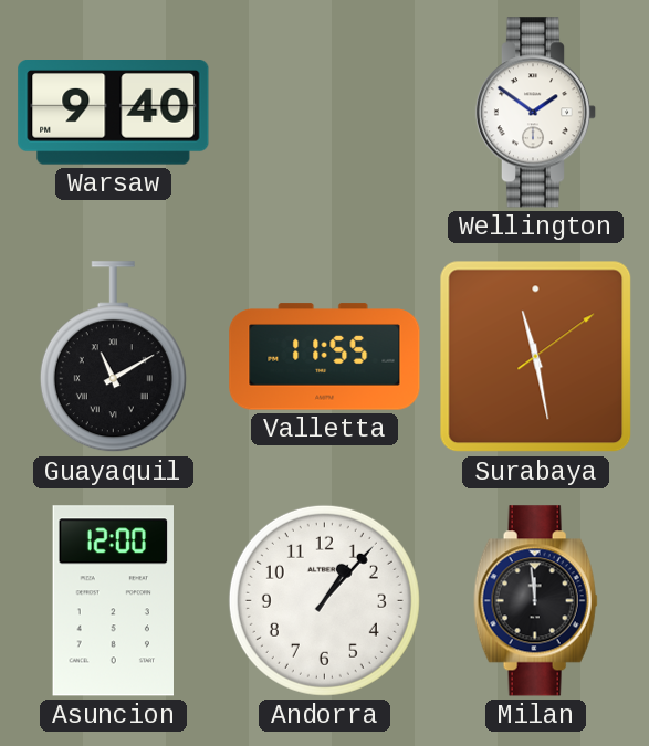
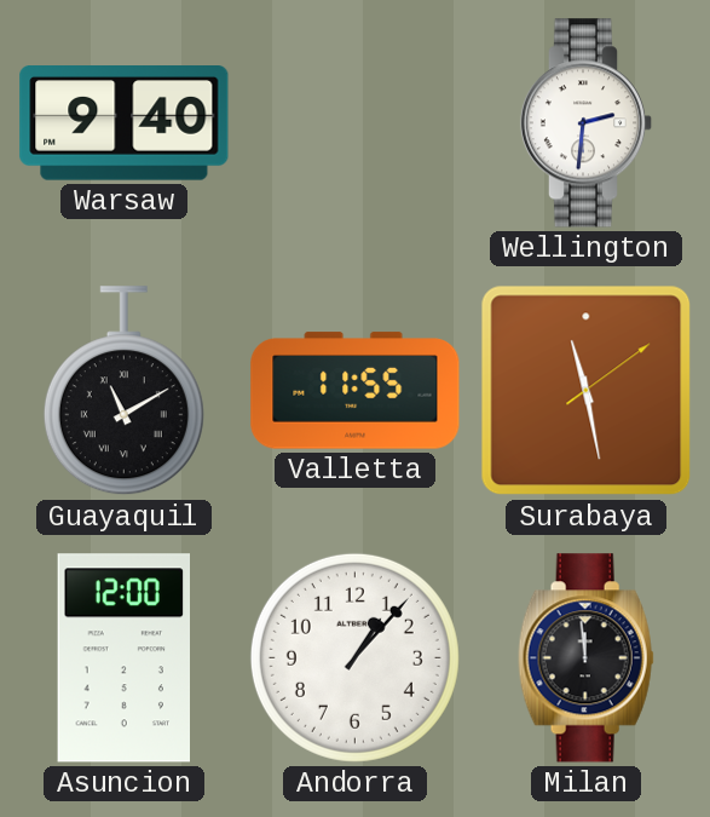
Wellington: 1:51 -> 2:31 (587, 123)
